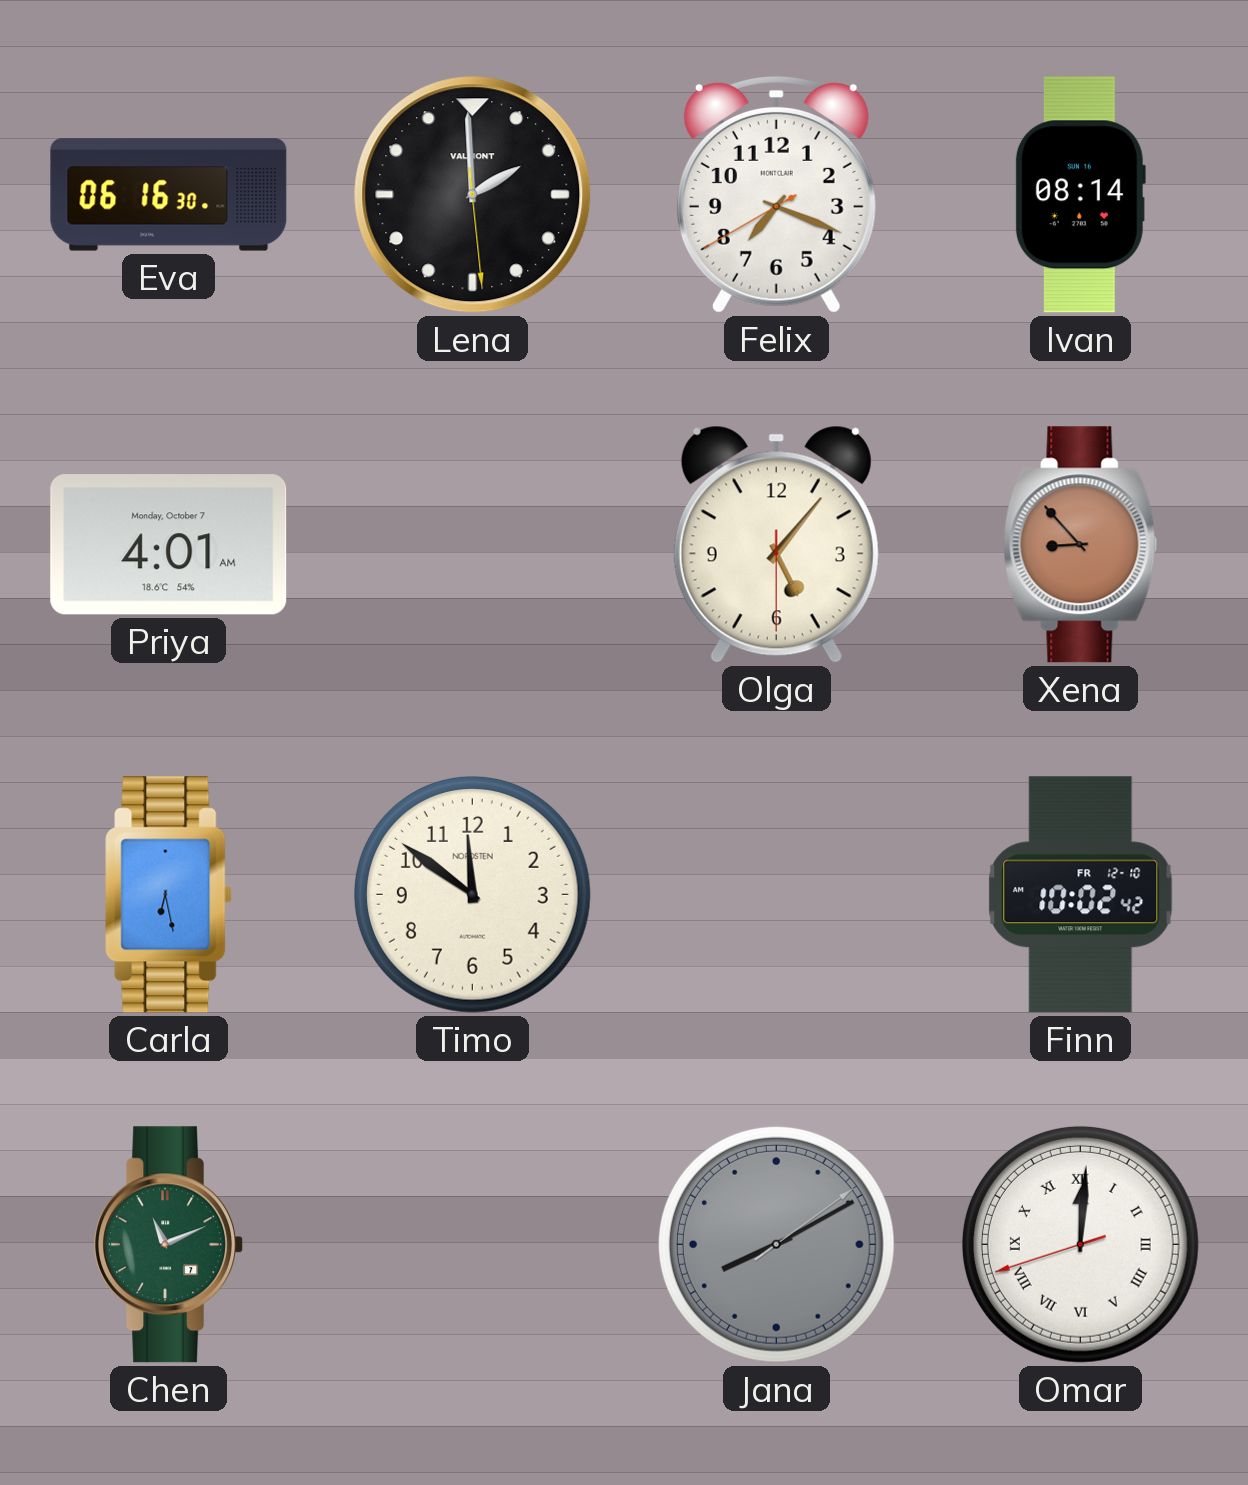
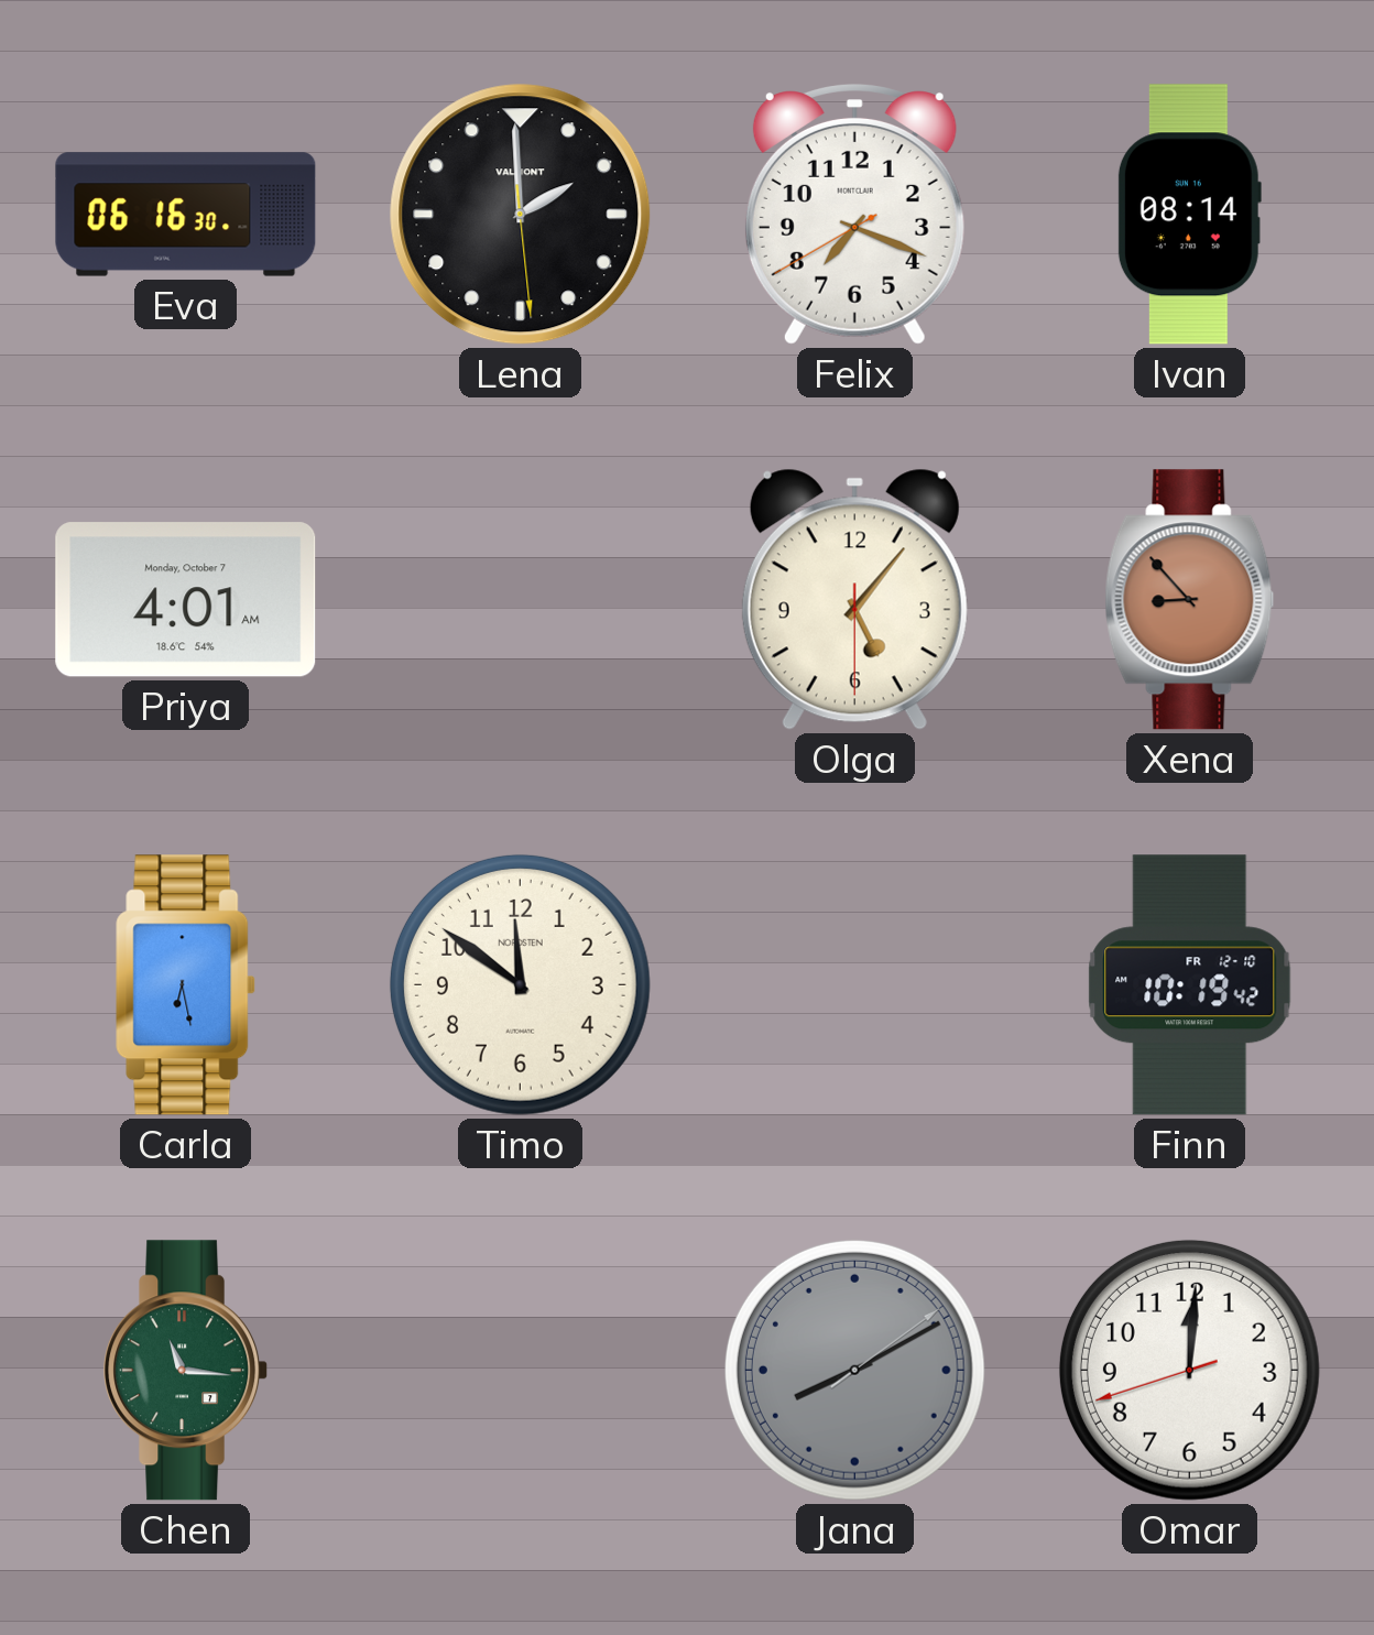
Finn: 10:02 -> 10:19 (1190, 985)
Chen: 11:11 -> 11:16 (186, 1371)
Omar numerals: Roman -> Arabic (1189, 1370)
